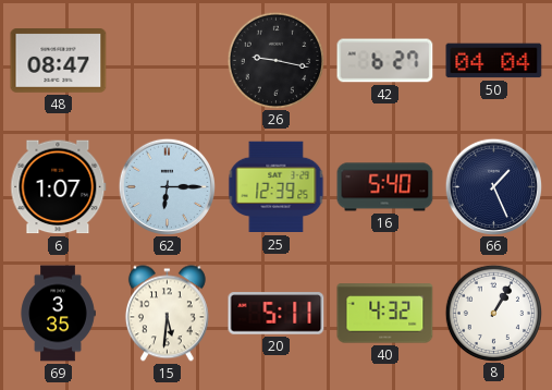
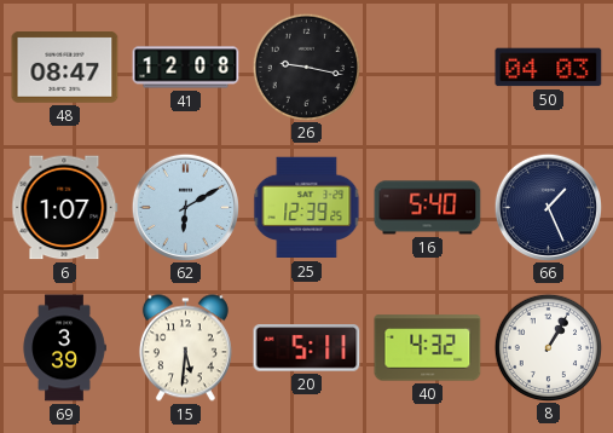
41: none -> 12:08 (186, 68)
42: 6:27 -> none (385, 61)
50: 04:04 -> 04:03 (549, 68)
62: 6:15 -> 6:10 (185, 207)
69: 3:35 -> 3:39 (64, 348)
